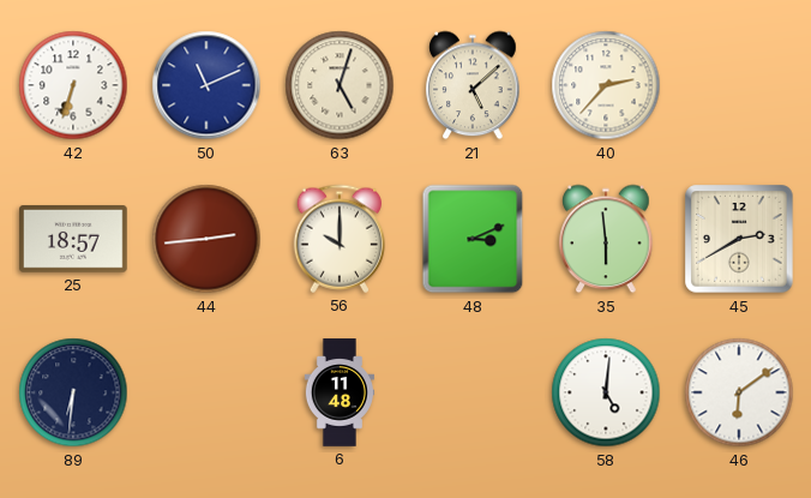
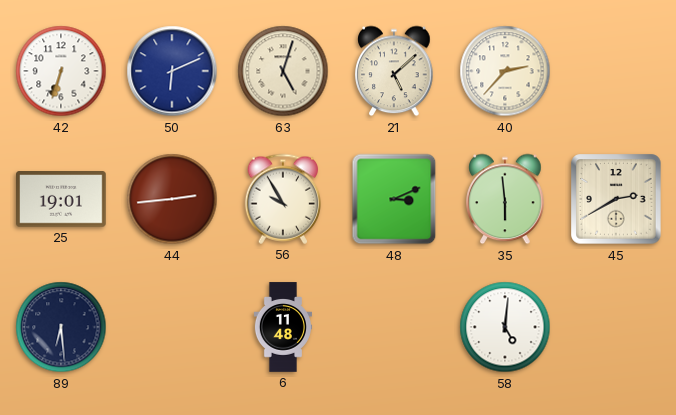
50: 11:11 -> 6:11 (172, 71)
25: 18:57 -> 19:01 (62, 200)
56: 10:00 -> 9:55 (282, 199)
89: 6:31 -> 6:29 (61, 327)
46: 6:09 -> none (739, 392)
